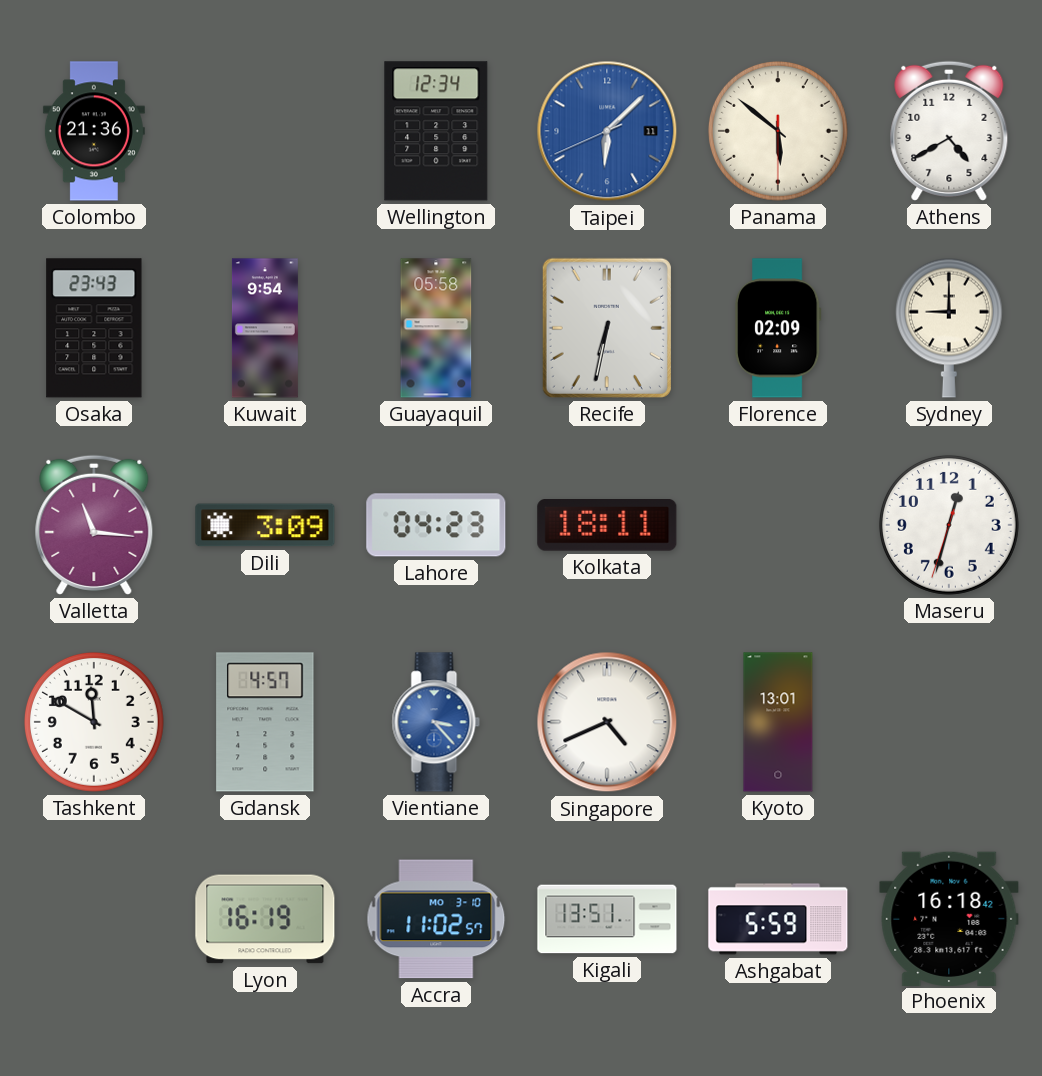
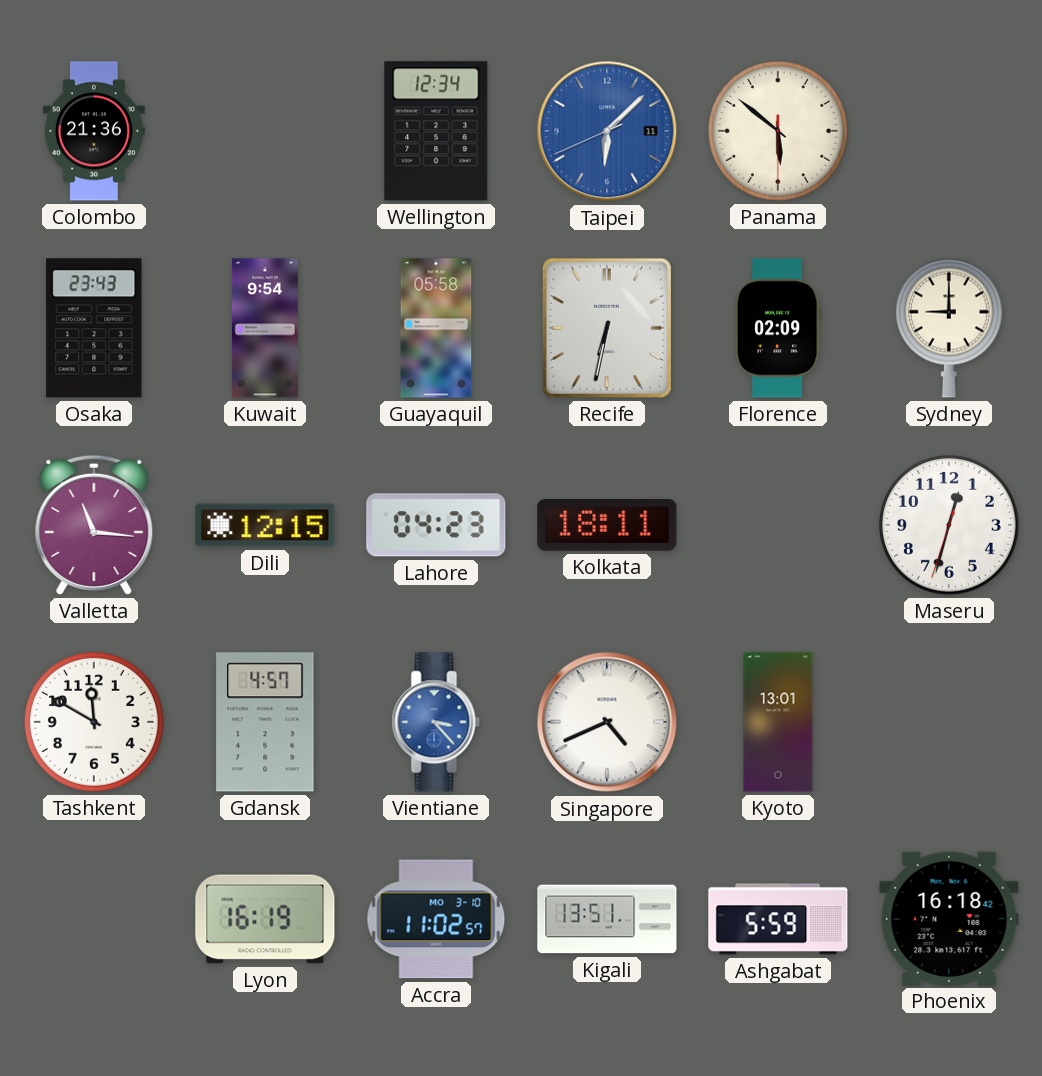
Athens: 4:40 -> none (949, 131)
Dili: 3:09 -> 12:15 (265, 525)
